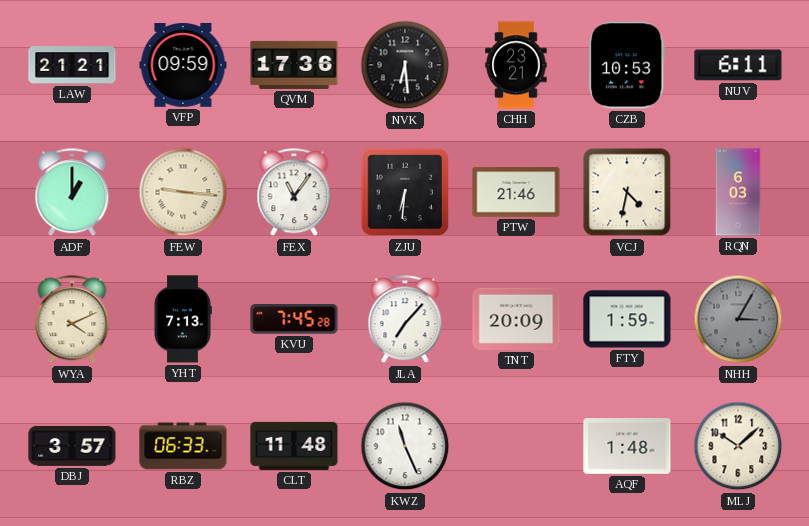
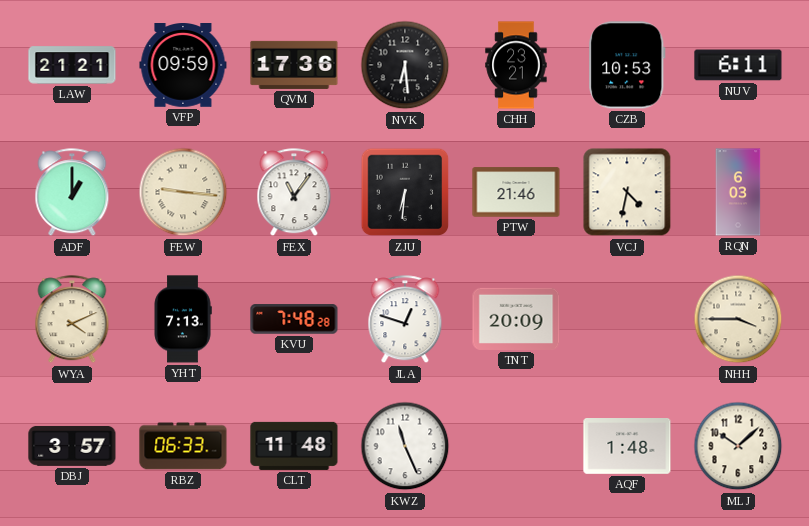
KVU: 7:45 -> 7:48 (294, 319)
JLA: 7:07 -> 12:48 (405, 320)
FTY: 1:59 -> none (627, 319)
NHH: 3:05 -> 3:45 (738, 319)
NHH dial: grey -> cream (738, 319)
